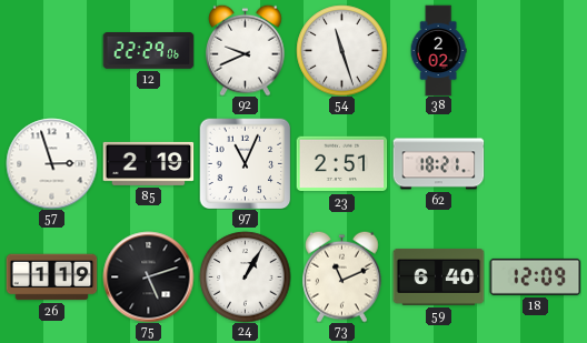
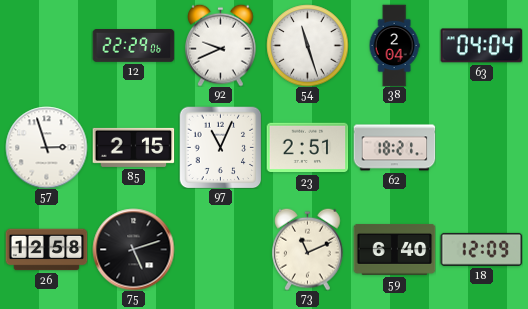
38: 2:02 -> 2:04 (394, 45)
63: none -> 04:04 (481, 46)
85: 2:19 -> 2:15 (133, 147)
26: 1:19 -> 12:58 (46, 250)
24: 1:05 -> none (245, 276)
